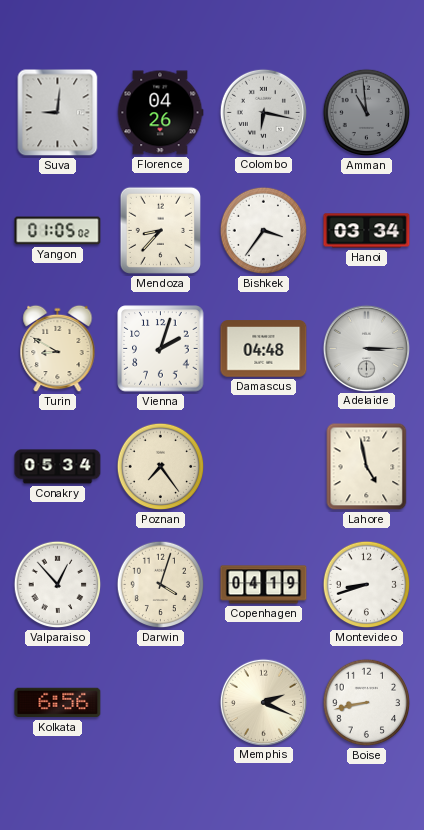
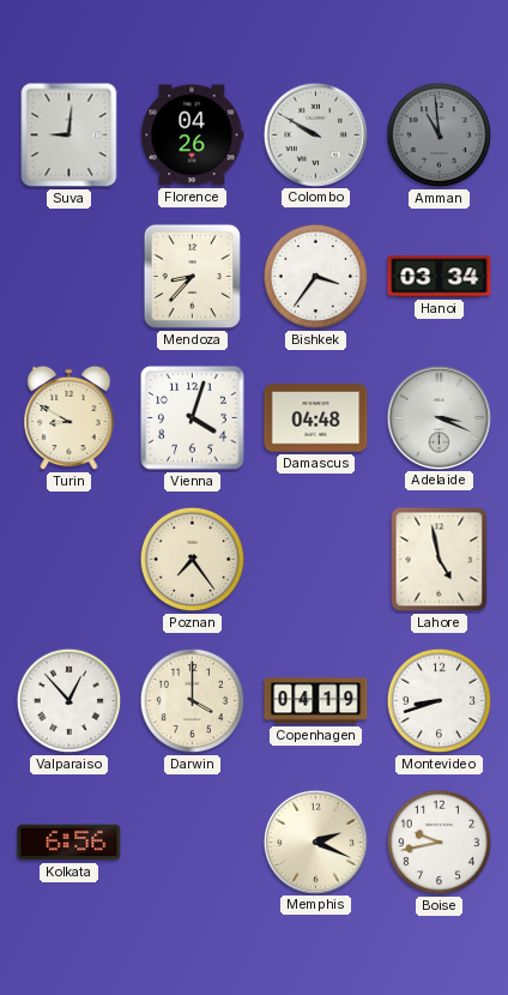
Colombo: 6:17 -> 9:50 (315, 134)
Yangon: 01:05 -> none (58, 231)
Vienna: 2:03 -> 4:03 (193, 418)
Adelaide: 3:15 -> 3:19 (439, 417)
Conakry: 05:34 -> none (58, 467)
Darwin: 4:03 -> 4:00 (193, 701)
Boise: 8:43 -> 9:43 (440, 843)
